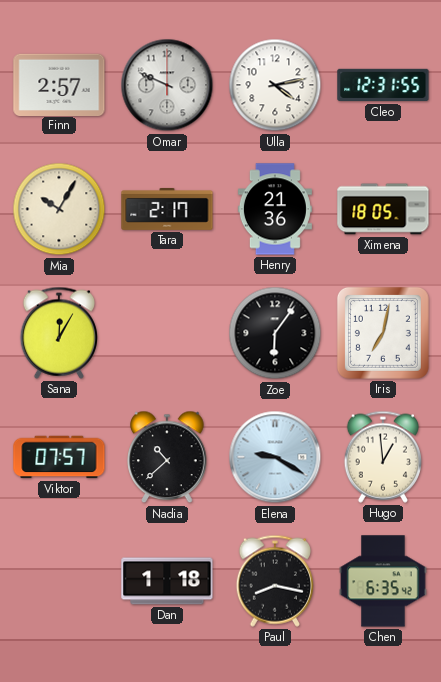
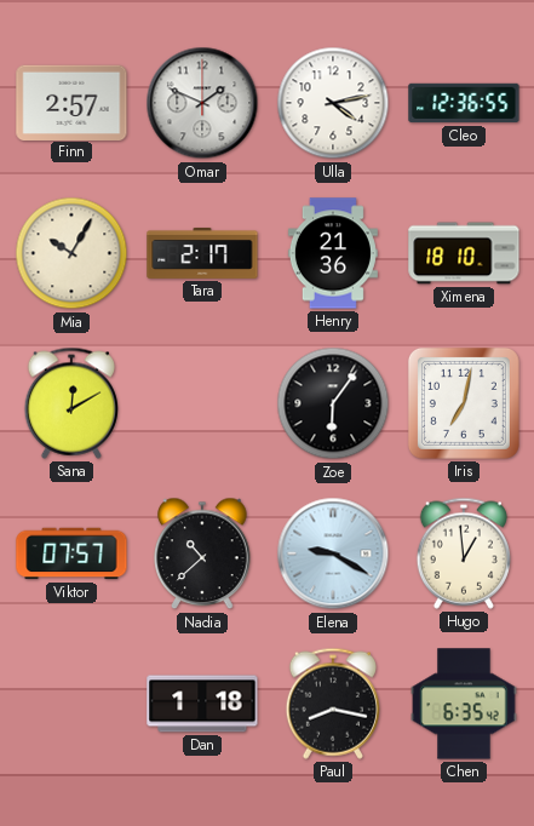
Omar: 9:49 -> 1:49 (202, 103)
Cleo: 12:31 -> 12:36 (464, 103)
Ximena: 18:05 -> 18:10 (464, 253)
Sana: 12:05 -> 12:10 (71, 403)
